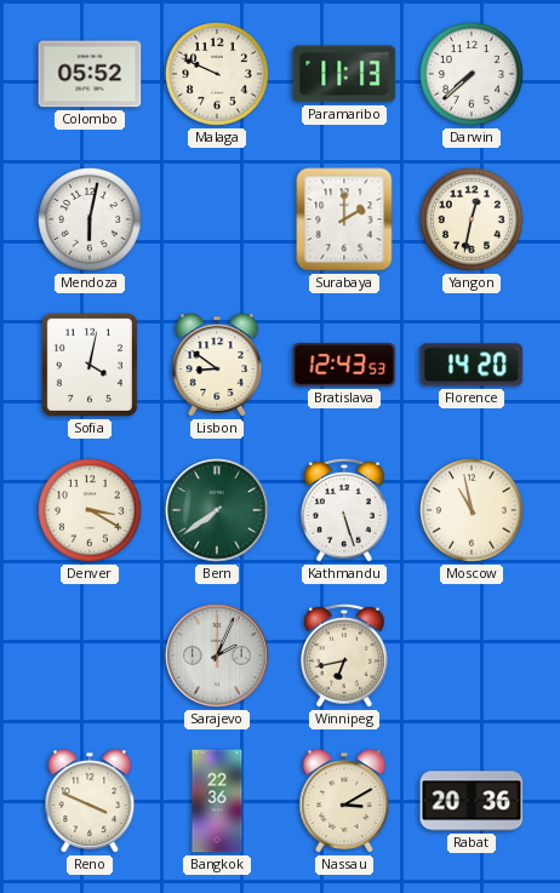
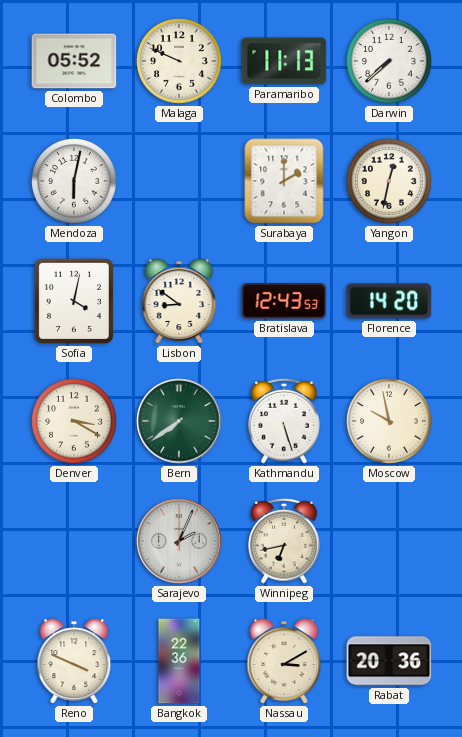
Moscow: 10:58 -> 9:58 (390, 422)
